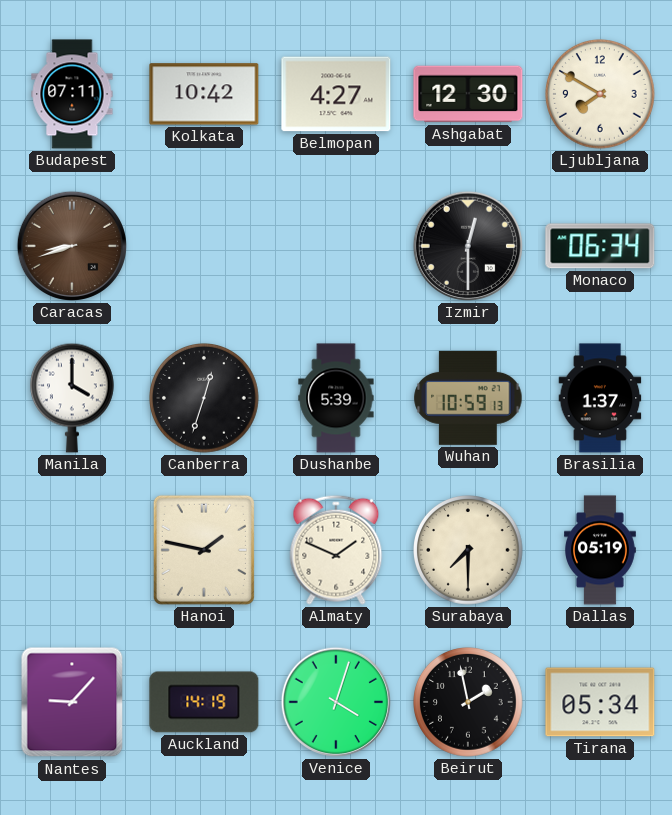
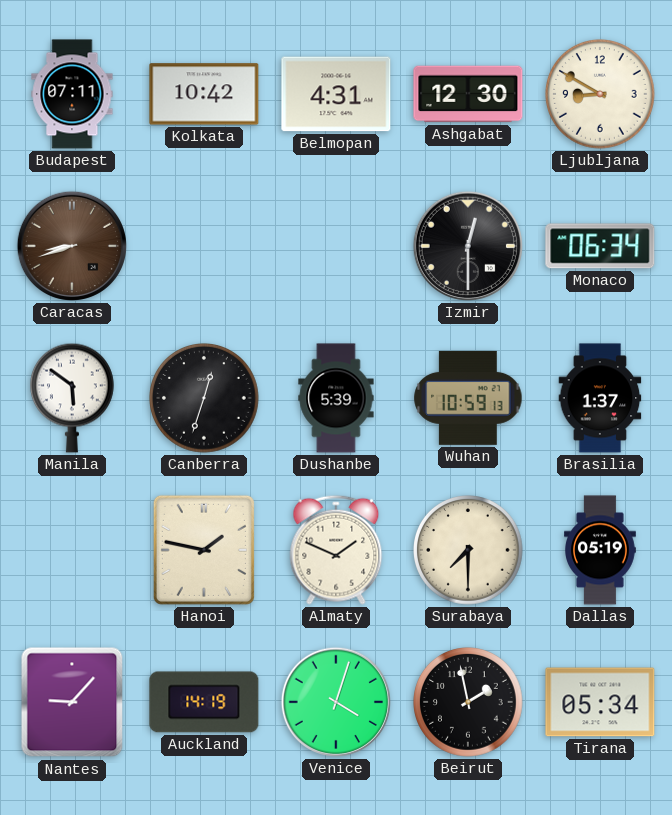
Belmopan: 4:27 -> 4:31 (336, 94)
Ljubljana: 7:50 -> 8:50 (601, 95)
Manila: 4:00 -> 5:51 (72, 398)
